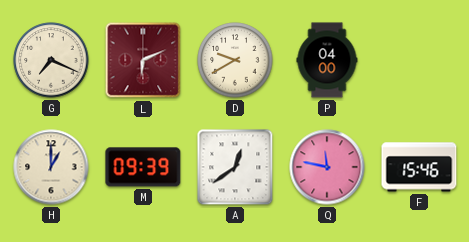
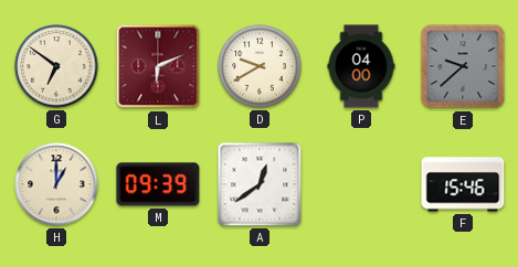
G: 7:19 -> 6:51 (56, 66)
E: none -> 9:38 (463, 66)
Q: 11:47 -> none (327, 167)
